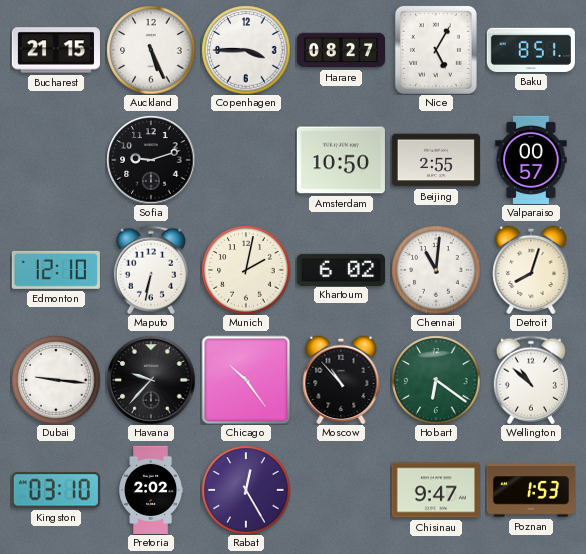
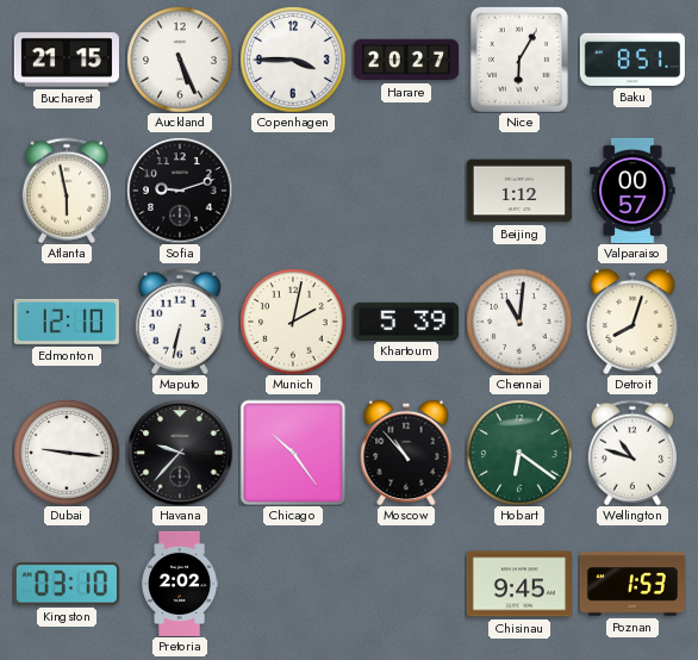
Harare: 08:27 -> 20:27 (405, 60)
Nice: 5:05 -> 6:05 (519, 60)
Atlanta: none -> 5:58 (67, 191)
Amsterdam: 10:50 -> none (341, 160)
Beijing: 2:55 -> 1:12 (519, 191)
Khartoum: 6:02 -> 5:39 (406, 320)
Wellington: 10:52 -> 10:48 (632, 453)
Rabat: 12:25 -> none (246, 490)
Chisinau: 9:47 -> 9:45 (519, 584)
